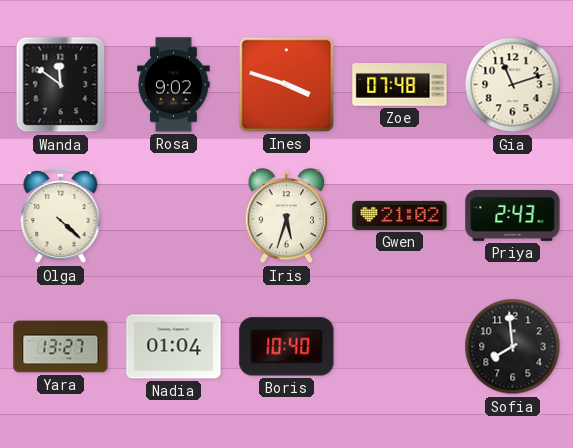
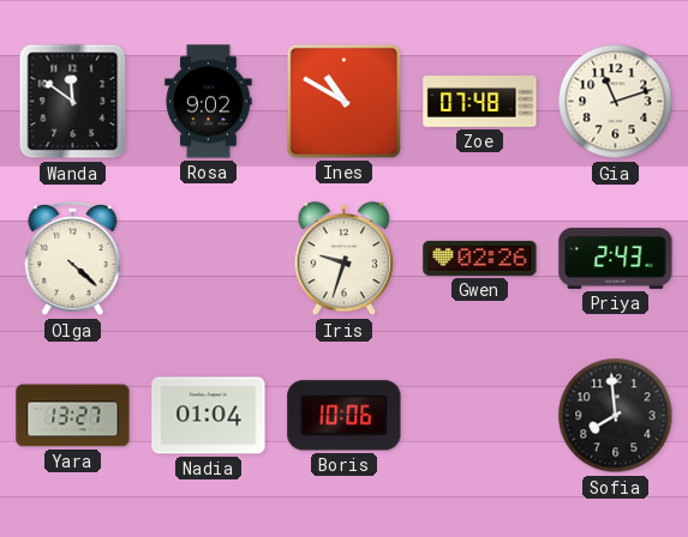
Ines: 3:48 -> 10:50 (343, 101)
Iris: 5:33 -> 9:33 (345, 259)
Gwen: 21:02 -> 02:26 (480, 258)
Boris: 10:40 -> 10:06 (345, 416)
